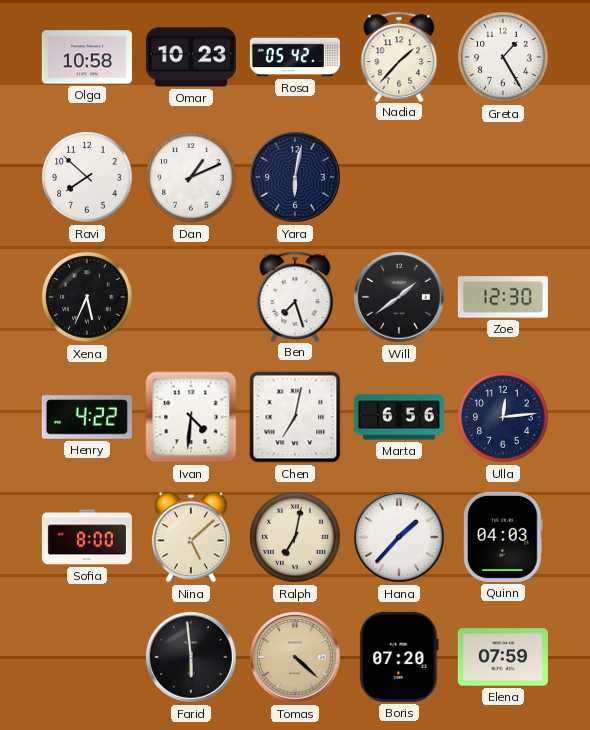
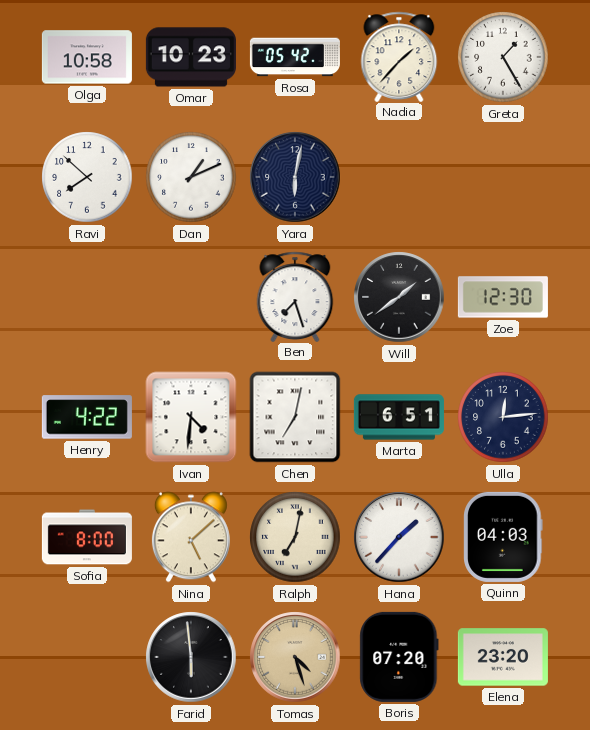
Xena: 5:34 -> none (87, 297)
Marta: 6:56 -> 6:51 (399, 417)
Tomas: 4:22 -> 4:27 (295, 657)
Elena: 07:59 -> 23:20 (503, 657)
